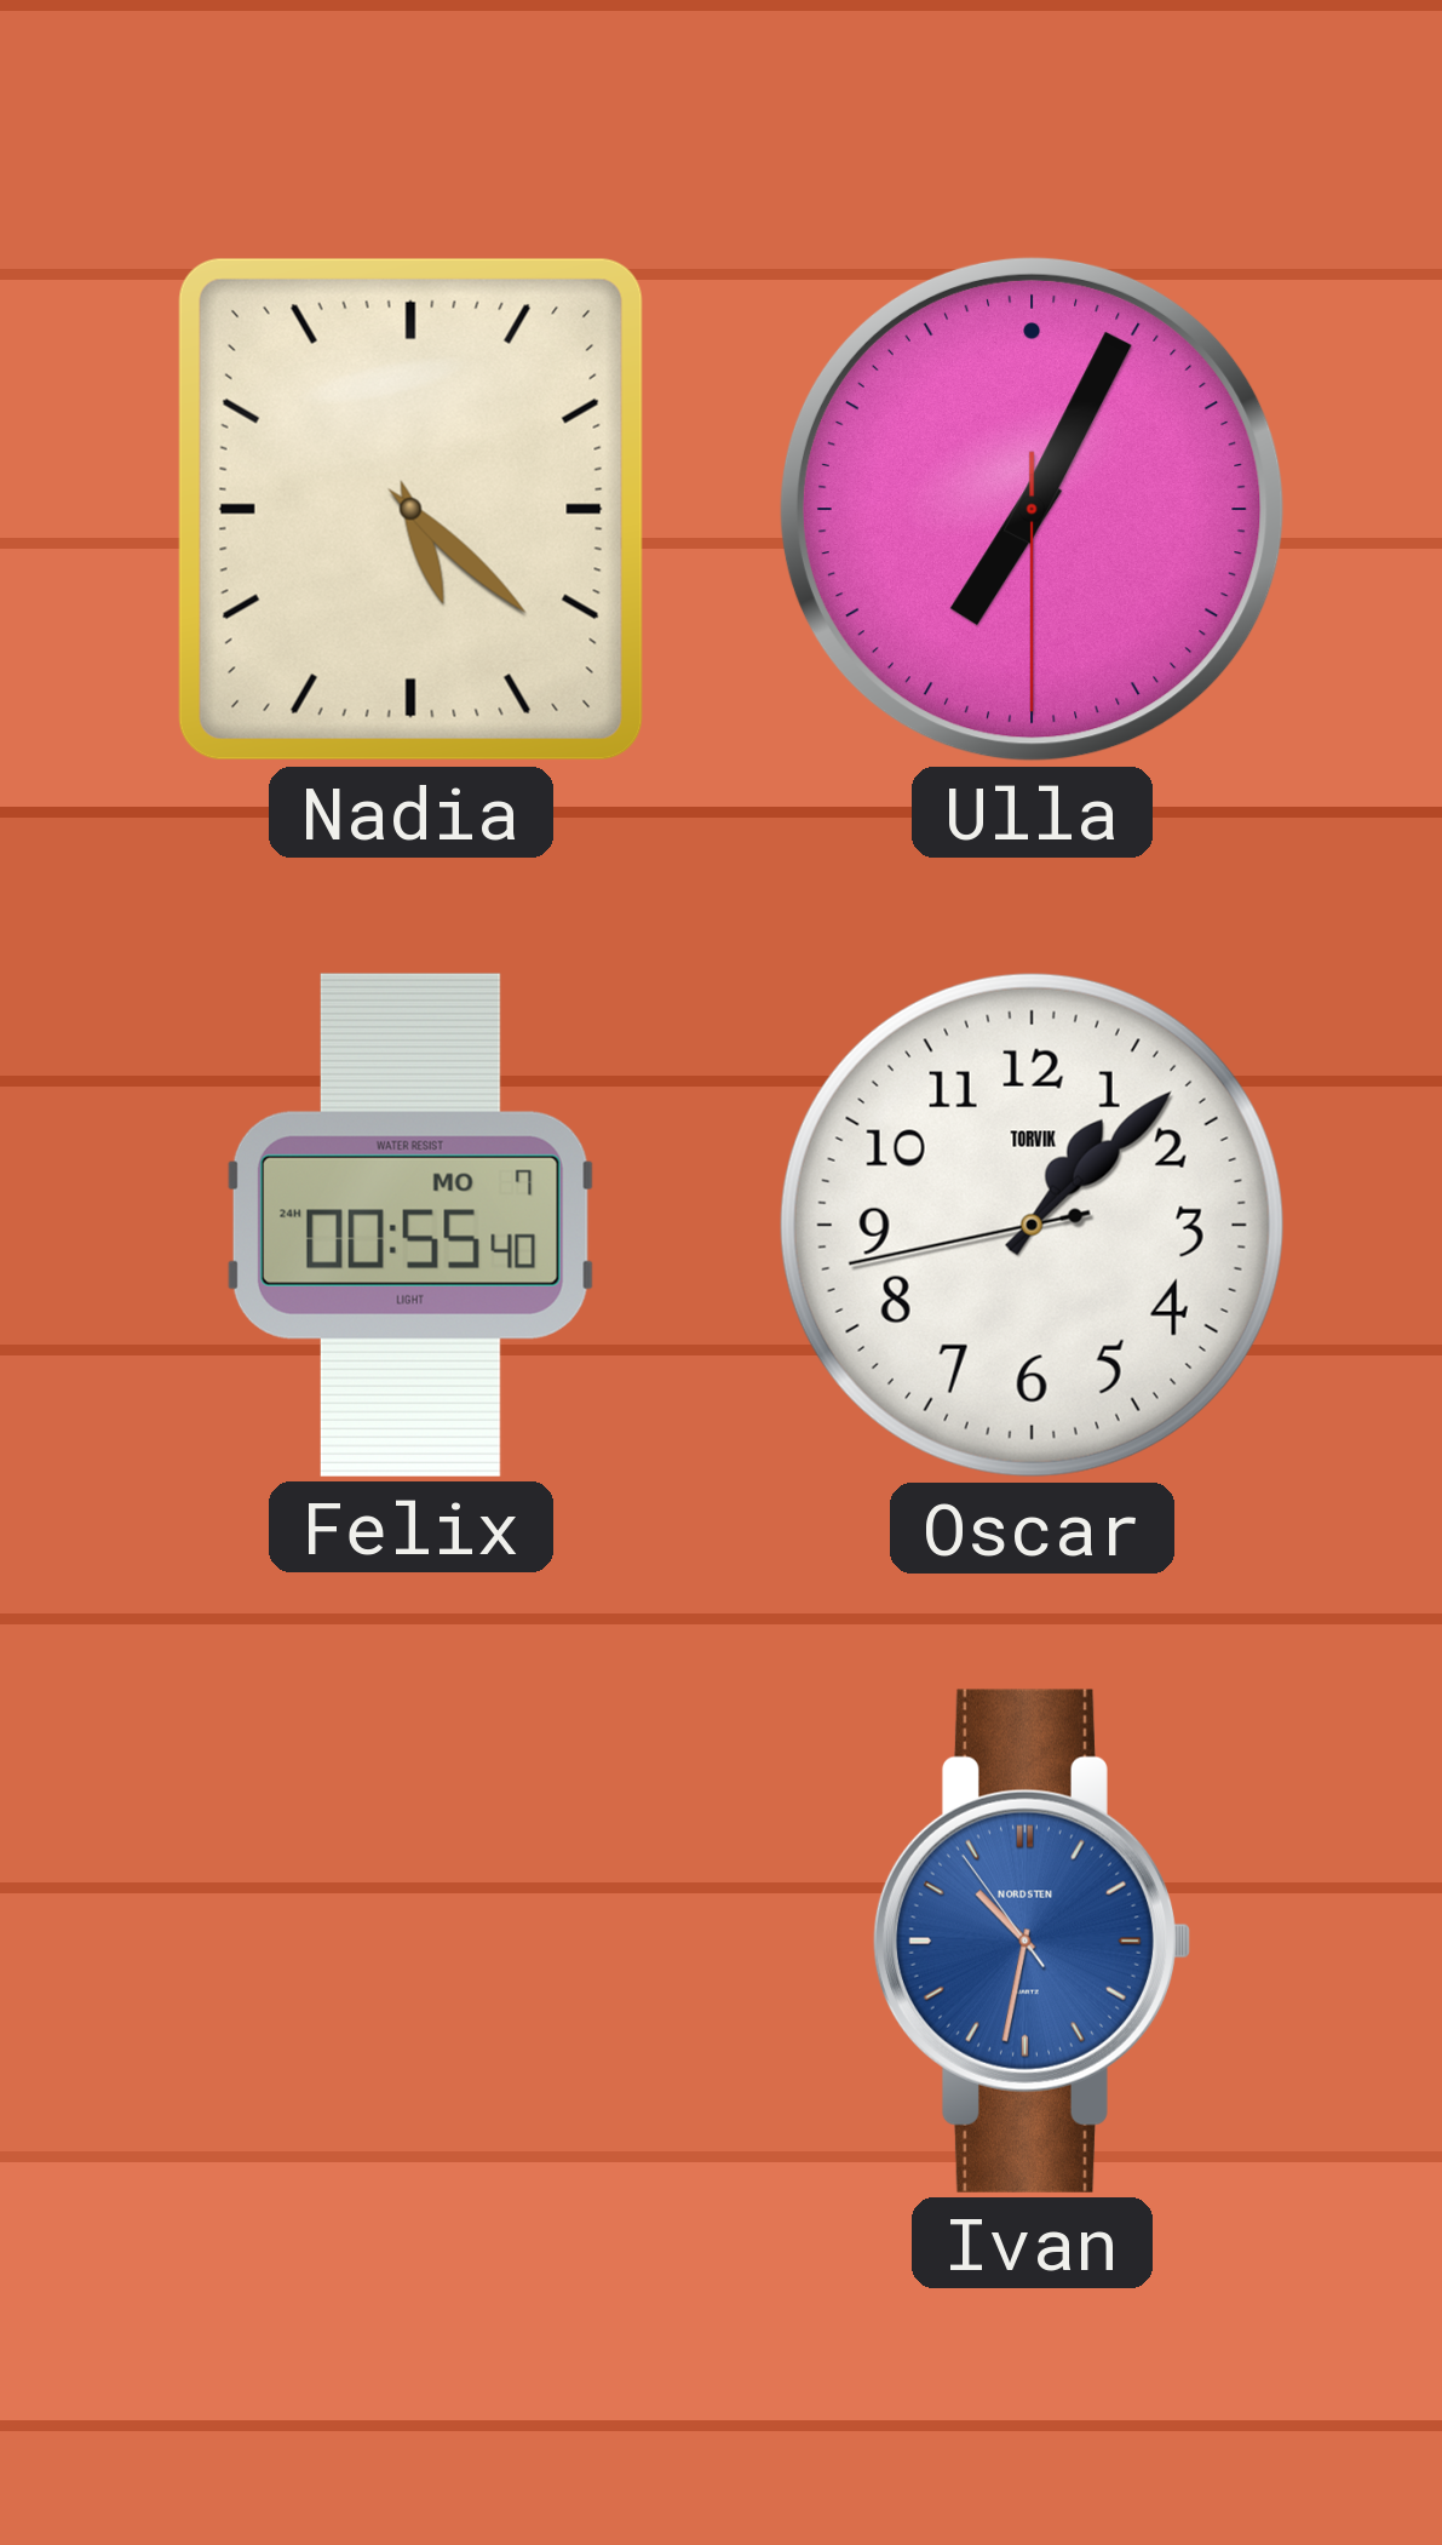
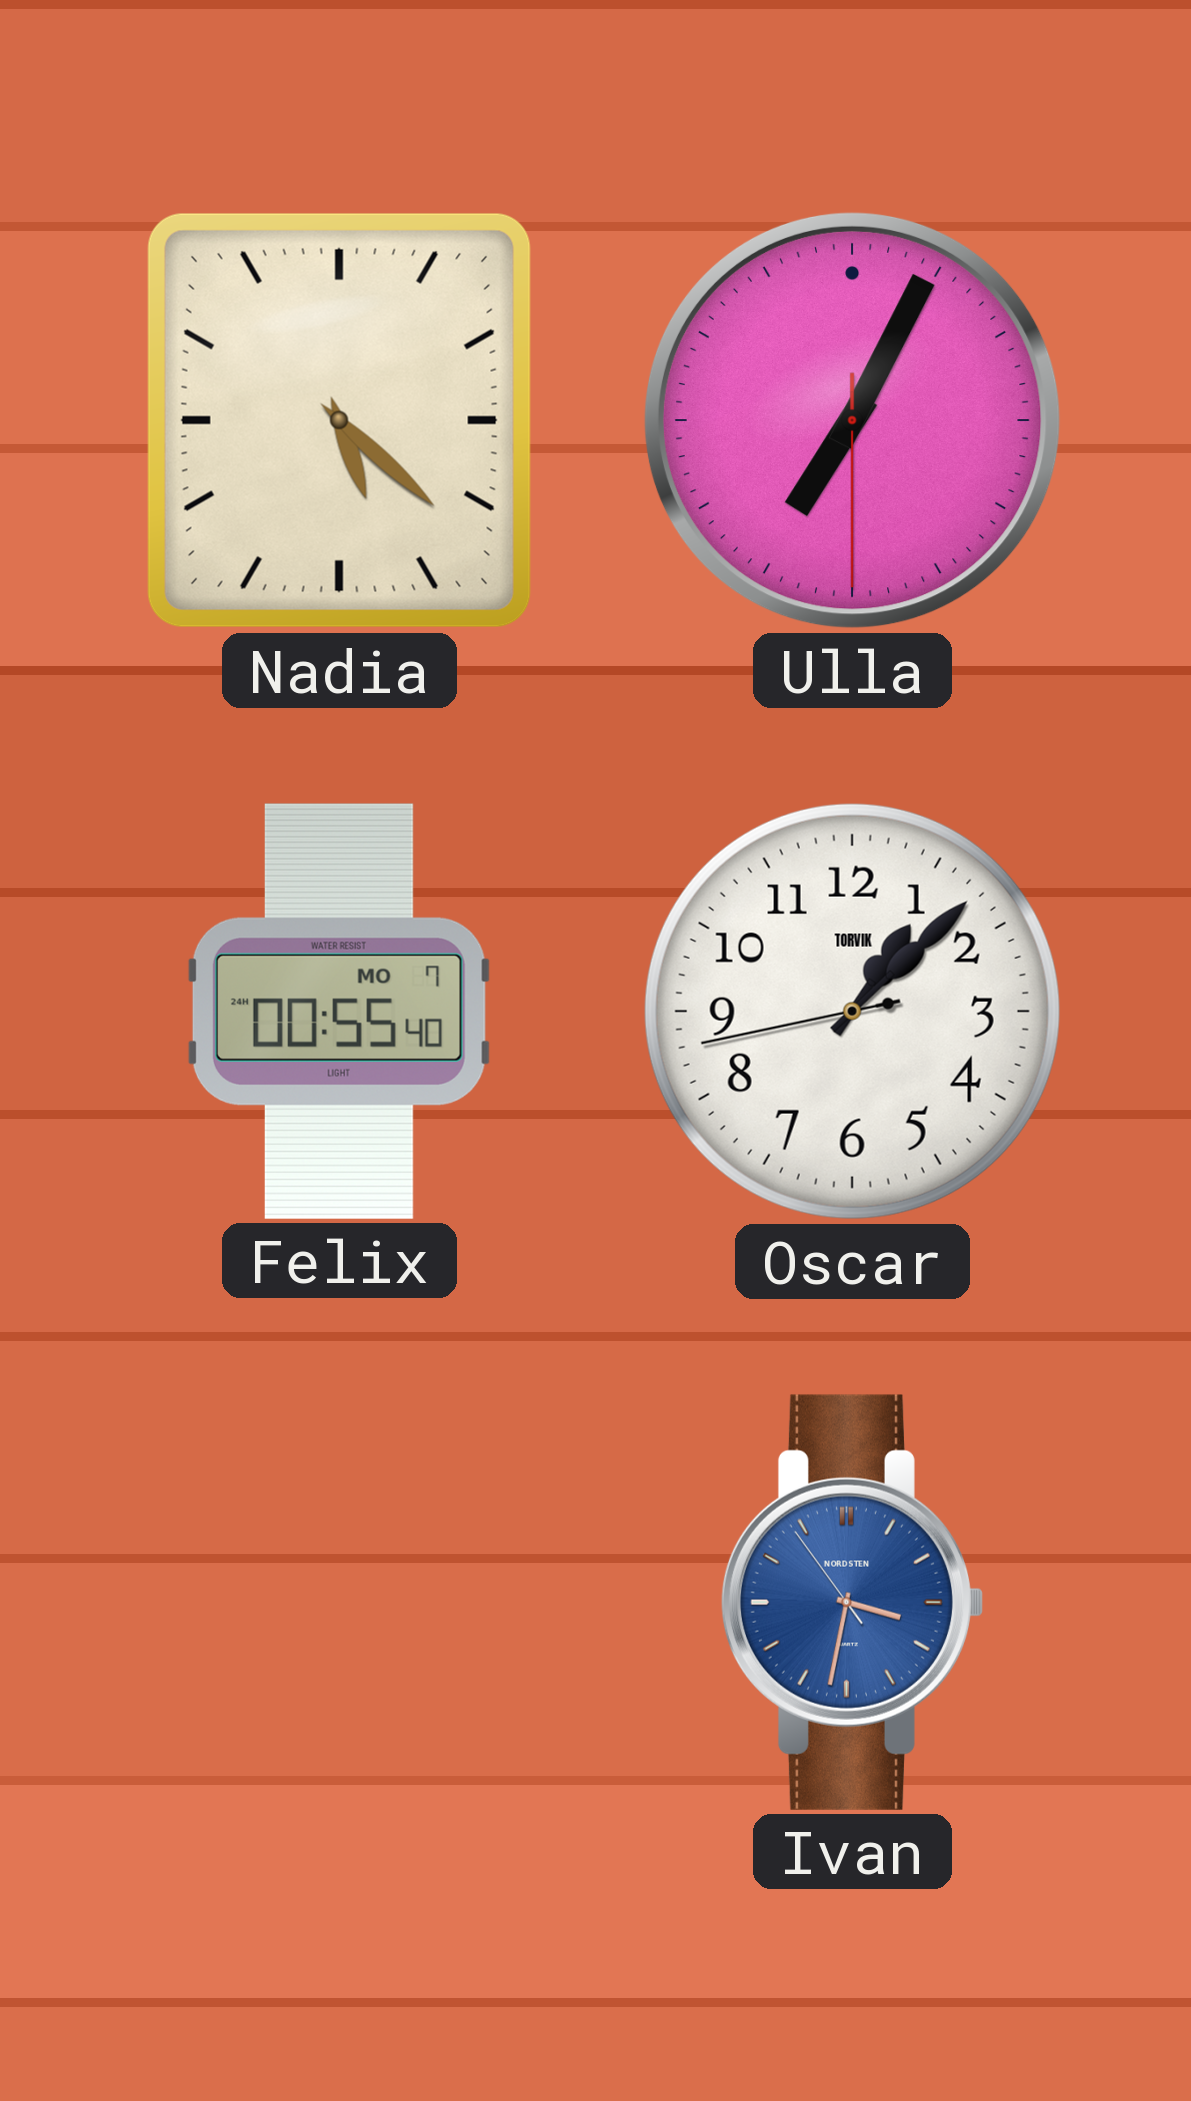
Ivan: 10:31 -> 3:31 (852, 1602)
